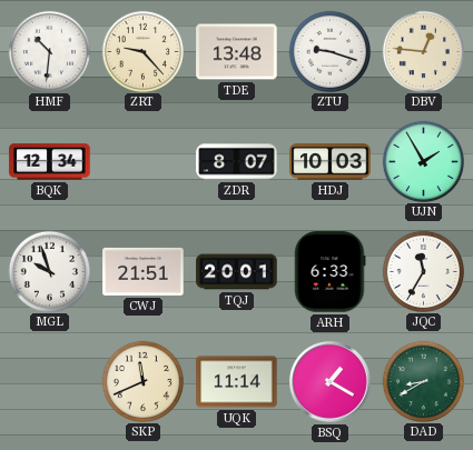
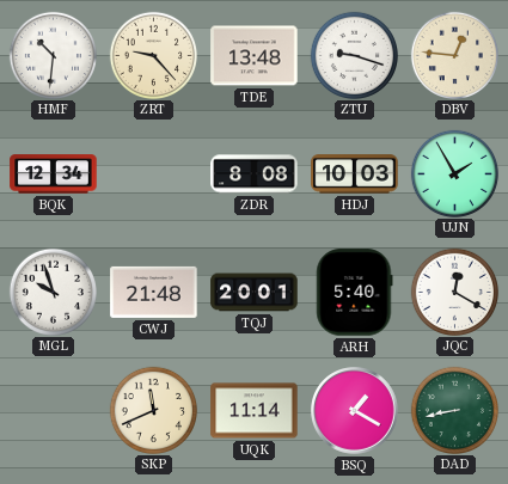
ZDR: 8:07 -> 8:08 (255, 174)
CWJ: 21:51 -> 21:48 (154, 292)
ARH: 6:33 -> 5:40 (355, 293)
JQC: 11:35 -> 12:20 (454, 292)
DAD: 8:40 -> 8:43 (454, 410)
